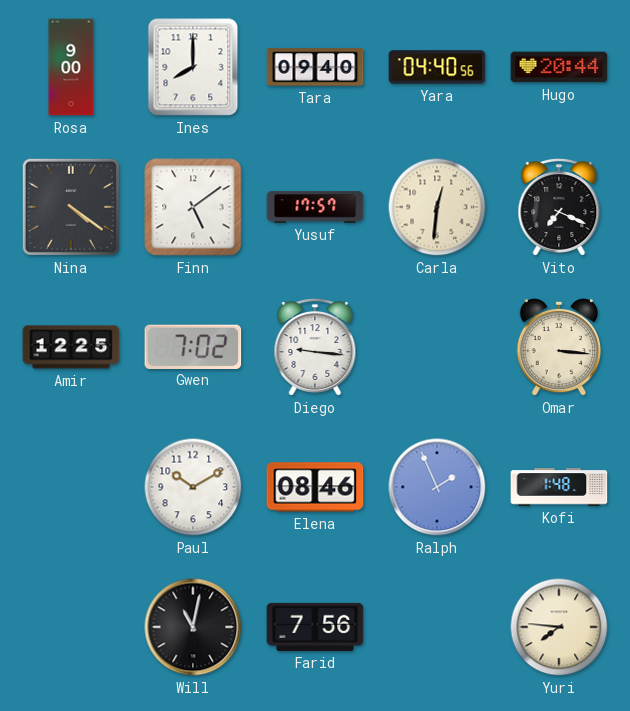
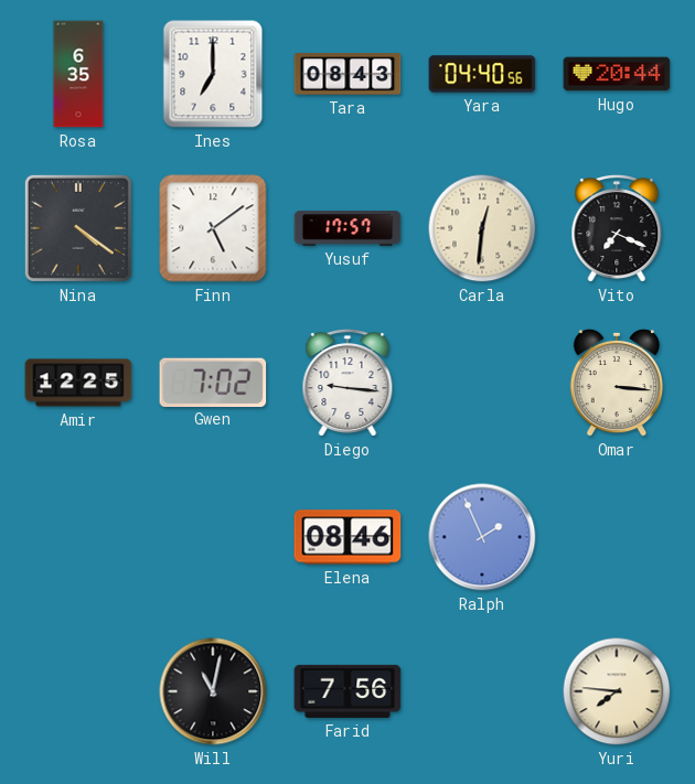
Rosa: 9:00 -> 6:35 (78, 74)
Ines: 8:00 -> 7:00 (213, 74)
Tara: 09:40 -> 08:43 (347, 74)
Paul: 10:10 -> none (193, 487)
Kofi: 1:48 -> none (559, 487)
